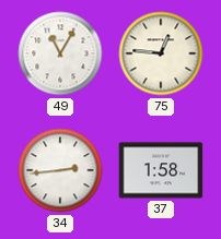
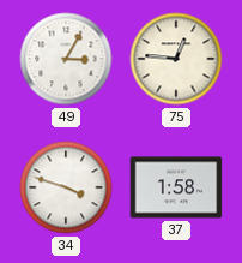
49: 11:05 -> 3:05 (66, 59)
34: 2:44 -> 3:48 (66, 187)
